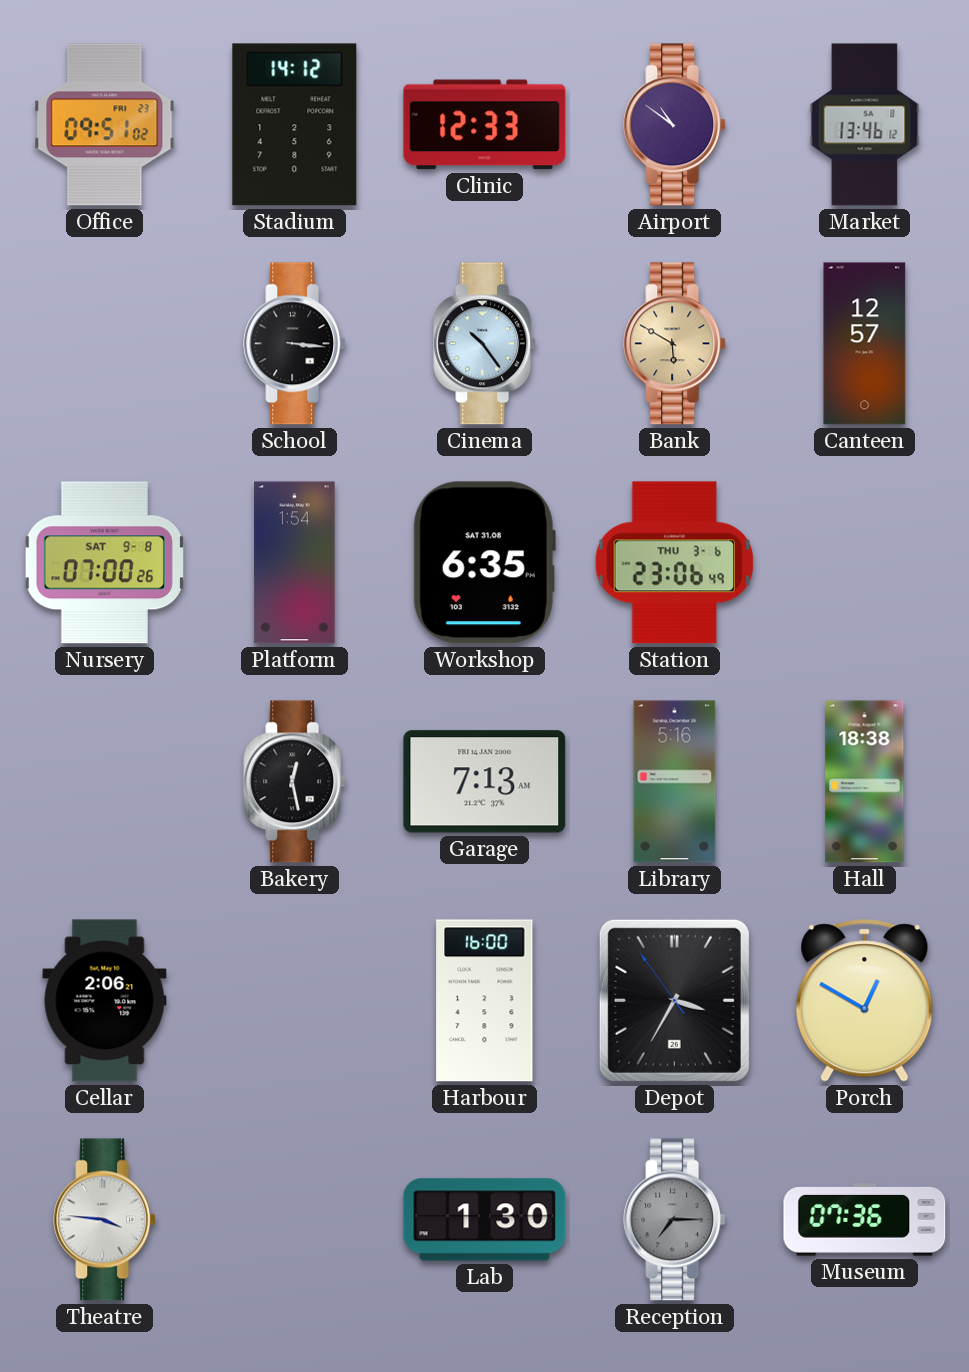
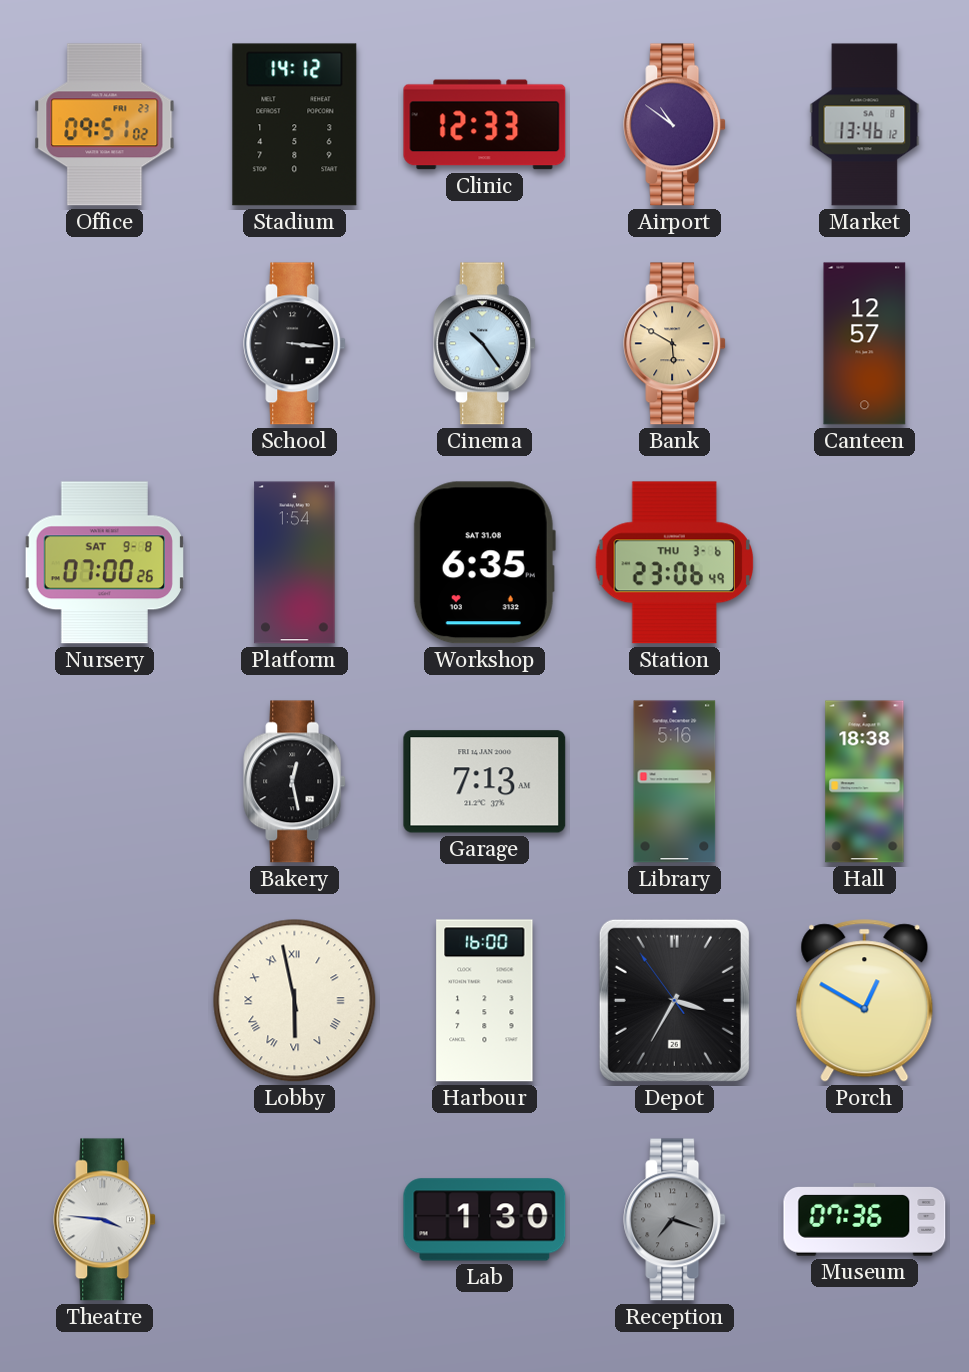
Cellar: 2:06 -> none (105, 1001)
Lobby: none -> 5:58 (295, 1001)
Reception: 7:15 -> 7:18 (675, 1220)
